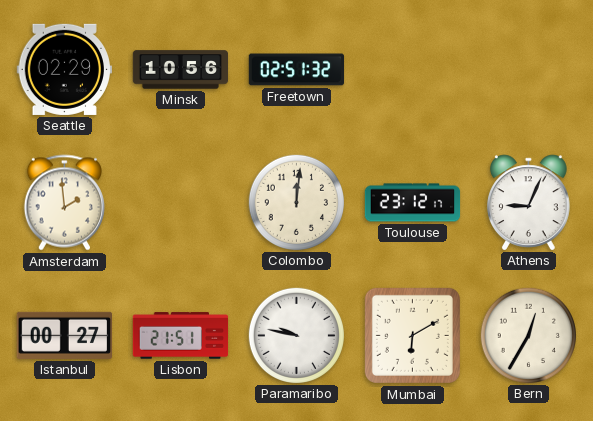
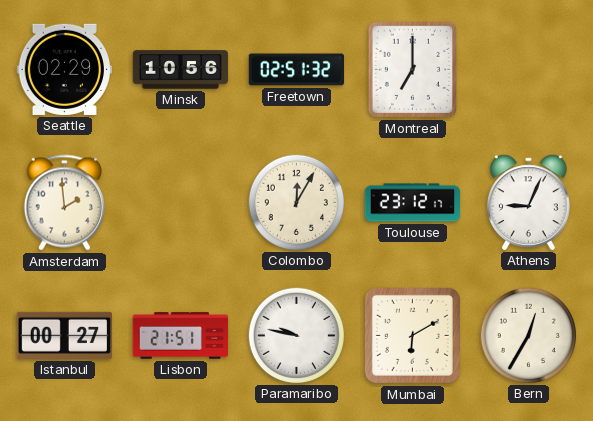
Montreal: none -> 7:00 (412, 69)
Colombo: 12:01 -> 12:05 (296, 202)
